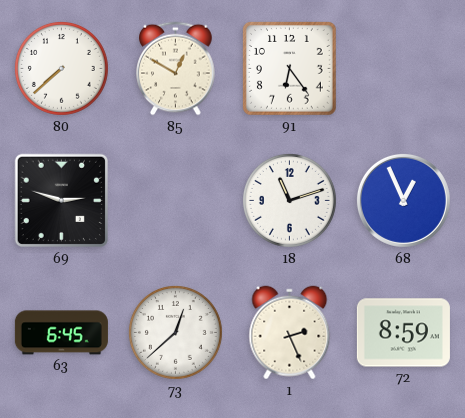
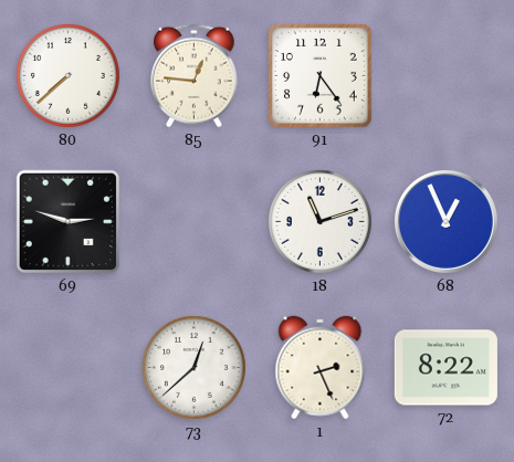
85: 12:50 -> 12:46 (195, 76)
63: 6:45 -> none (61, 333)
72: 8:59 -> 8:22 (445, 368)
